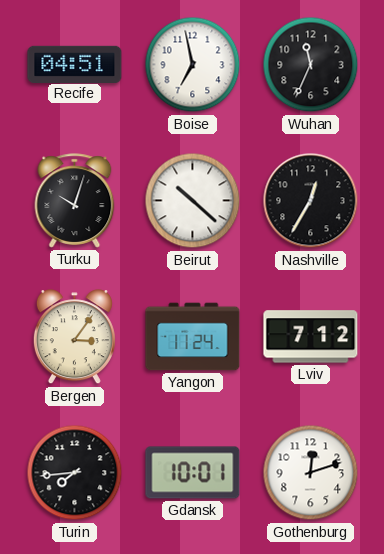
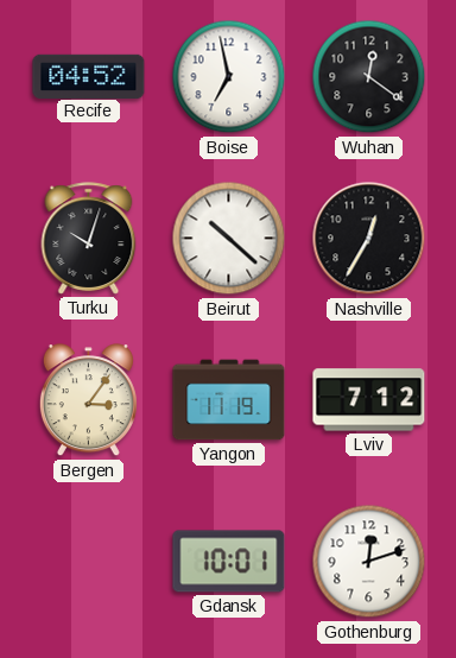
Recife: 04:51 -> 04:52 (89, 76)
Wuhan: 11:34 -> 12:21 (369, 77)
Yangon: 11:24 -> 11:19 (229, 400)
Turin: 7:44 -> none (75, 473)
